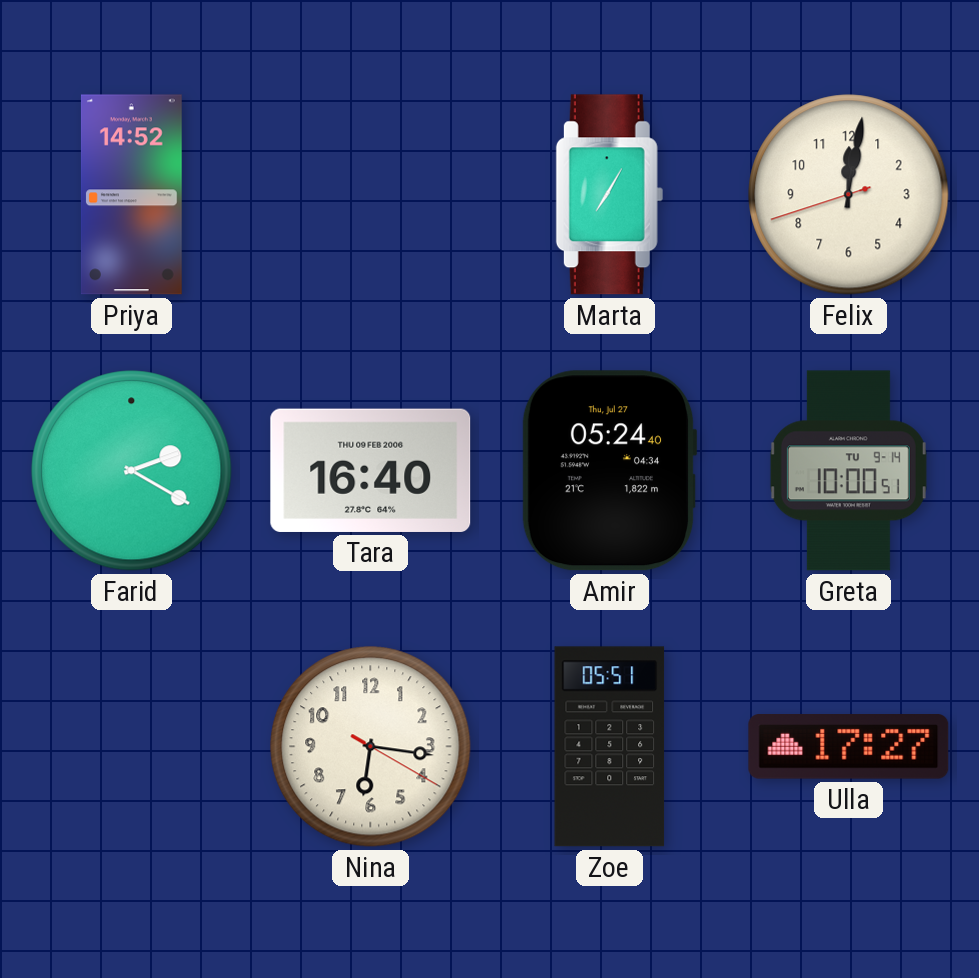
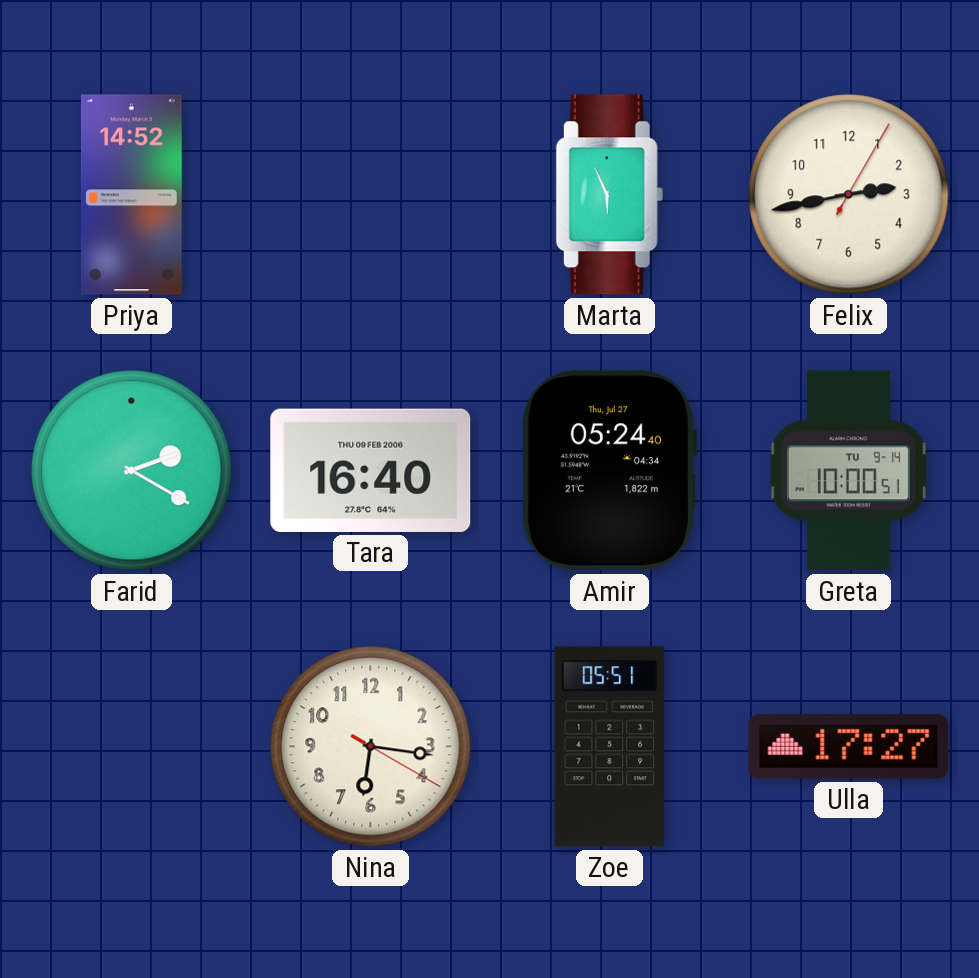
Marta: 7:05 -> 5:56 (609, 195)
Felix: 12:01 -> 2:43 (849, 195)
